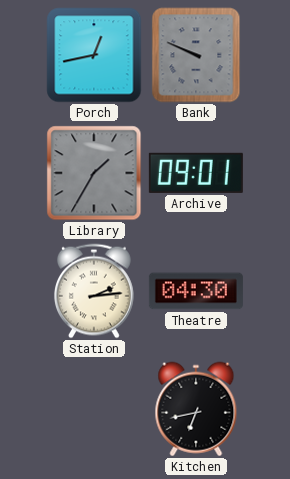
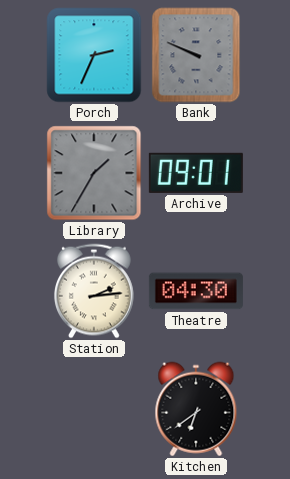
Porch: 12:43 -> 2:34 (94, 55)
Kitchen: 6:43 -> 6:39 (196, 409)
